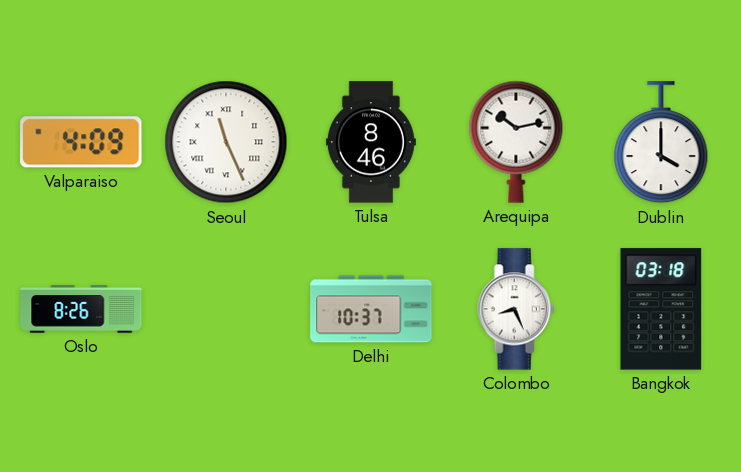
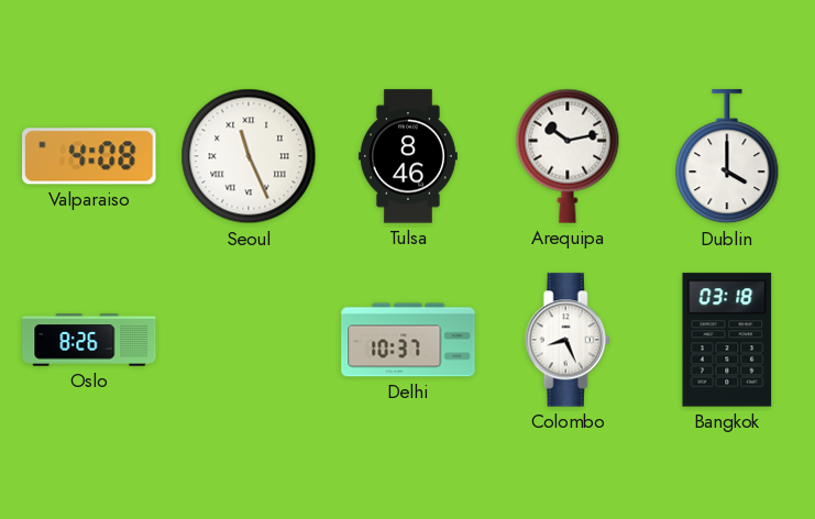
Valparaiso: 4:09 -> 4:08 (89, 156)
